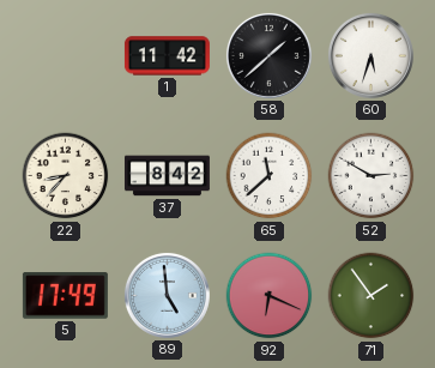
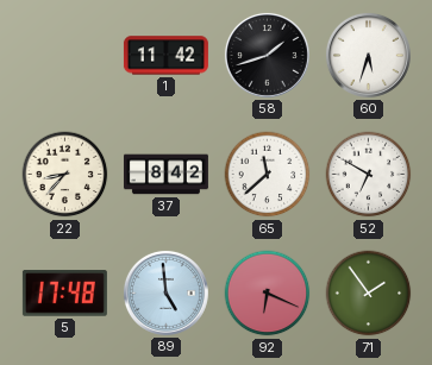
58: 1:38 -> 1:42 (267, 55)
52: 2:50 -> 6:50 (369, 175)
5: 17:49 -> 17:48 (64, 294)
